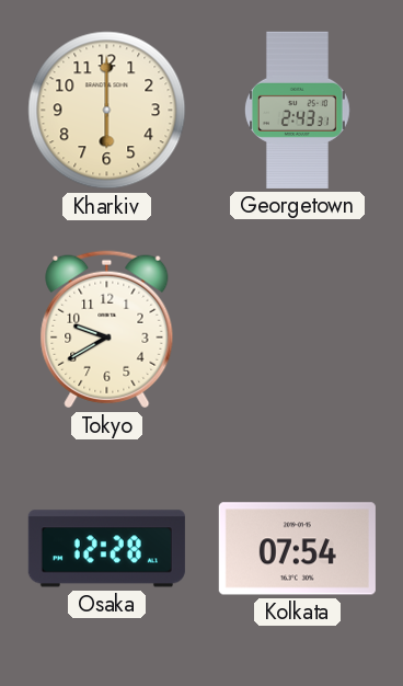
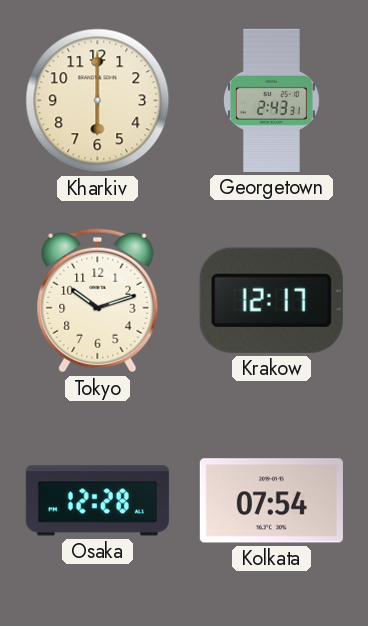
Tokyo: 9:40 -> 10:12 (98, 301)
Krakow: none -> 12:17 (271, 300)
